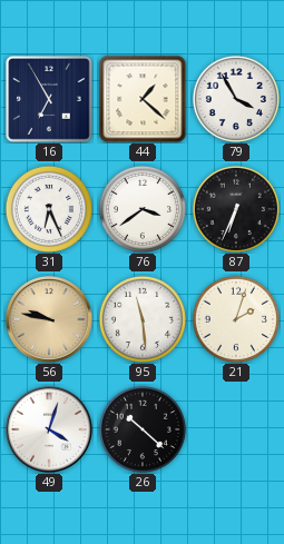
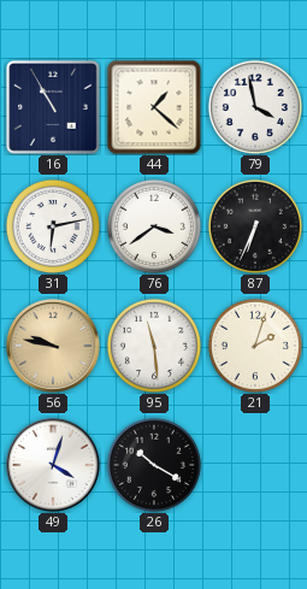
16: 6:55 -> 10:55 (53, 107)
79: 3:55 -> 3:58 (255, 107)
31: 6:26 -> 6:13 (53, 226)
26: 10:22 -> 10:20 (154, 465)
